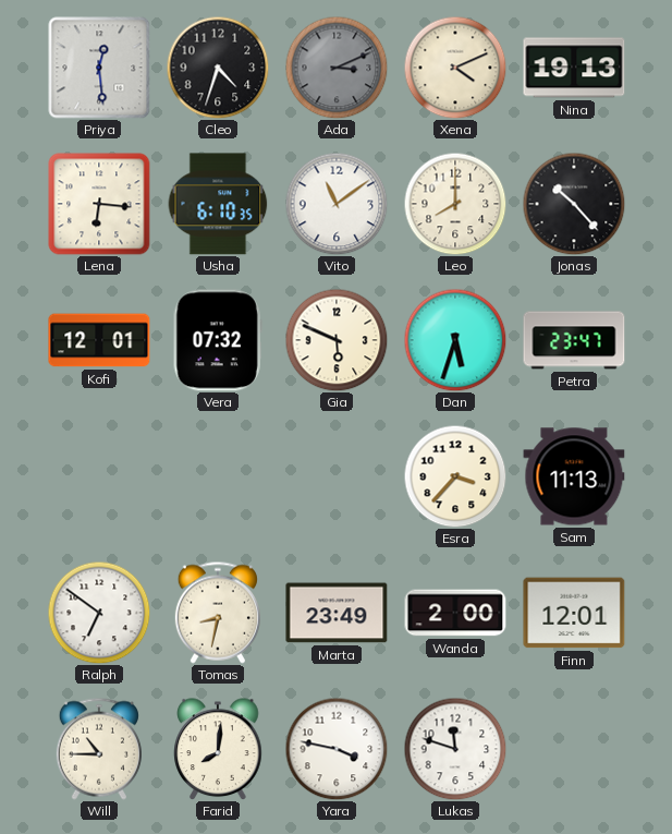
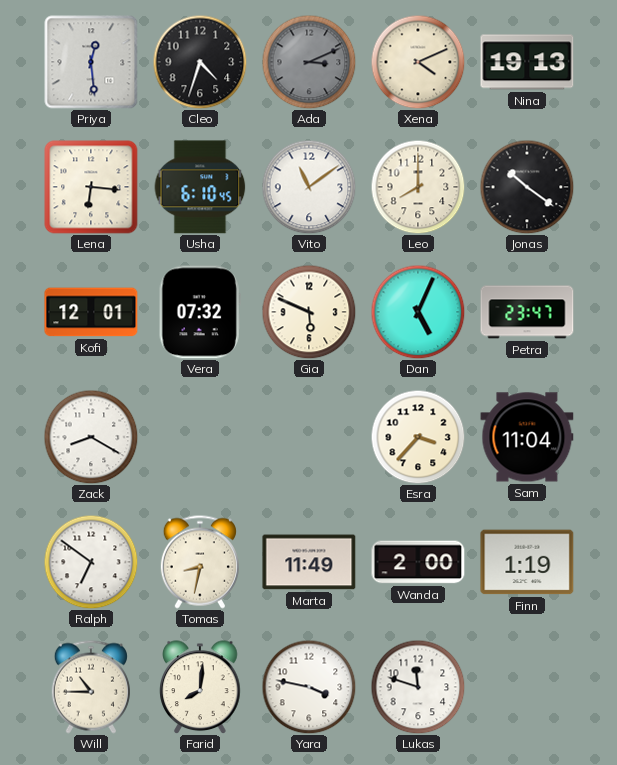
Usha: 6:10:35 -> 6:10:45 (200, 187)
Jonas: 10:23 -> 10:21 (527, 187)
Dan: 5:33 -> 5:04 (418, 312)
Zack: none -> 8:20 (91, 437)
Sam: 11:13 -> 11:04 (527, 437)
Marta: 23:49 -> 11:49 (309, 562)
Finn: 12:01 -> 1:19 (527, 562)
